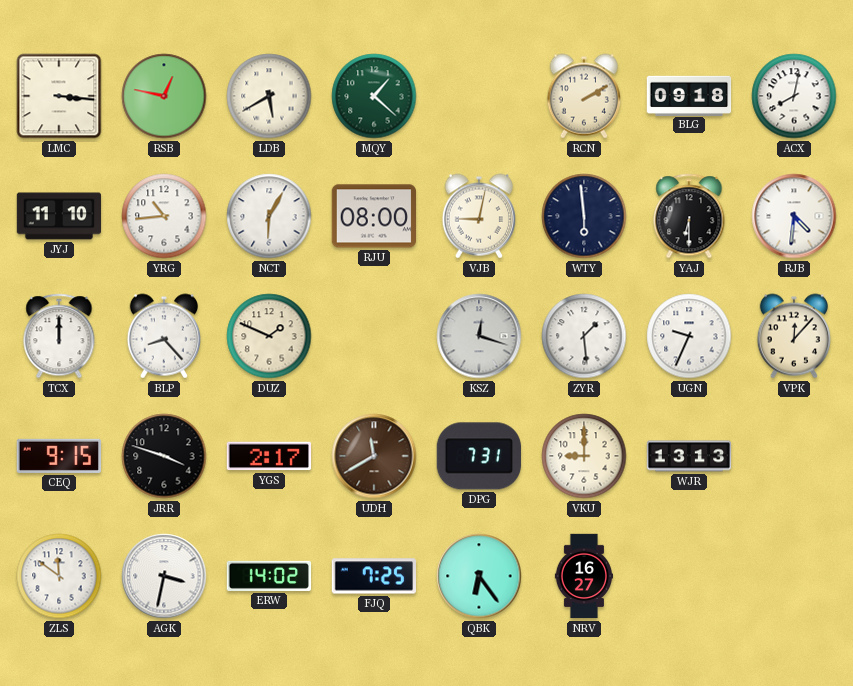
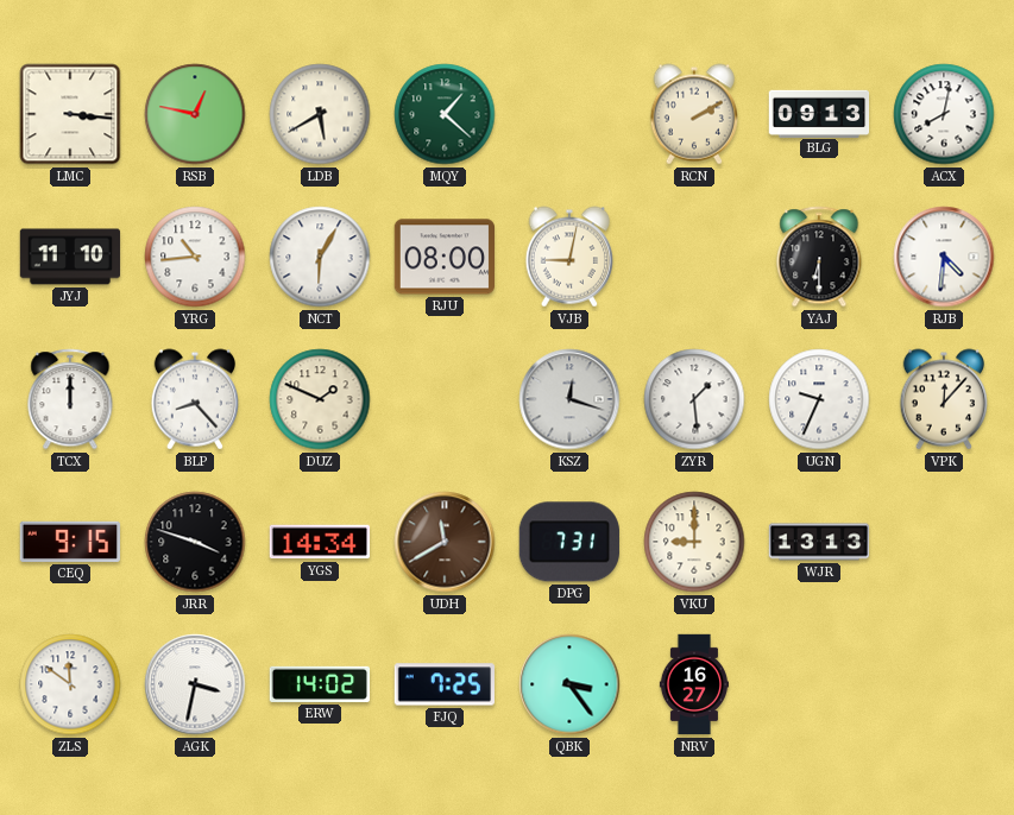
BLG: 09:18 -> 09:13 (819, 113)
WTY: 5:59 -> none (584, 216)
YGS: 2:17 -> 14:34 (320, 542)
QBK: 6:24 -> 3:24 (569, 684)
